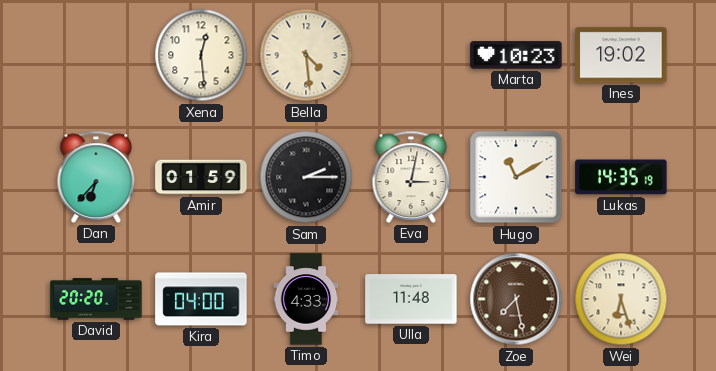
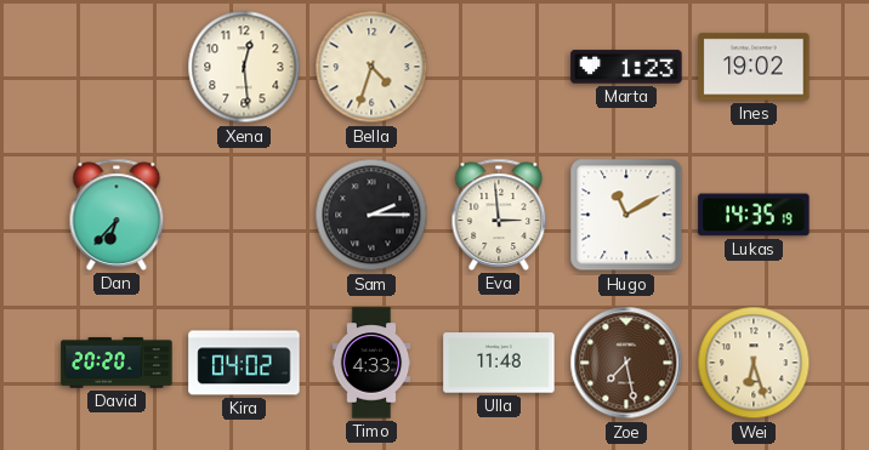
Bella: 4:29 -> 4:33 (371, 67)
Marta: 10:23 -> 1:23 (626, 67)
Amir: 01:59 -> none (201, 177)
Eva: 3:02 -> 2:59 (499, 215)
Kira: 04:00 -> 04:02 (244, 363)
